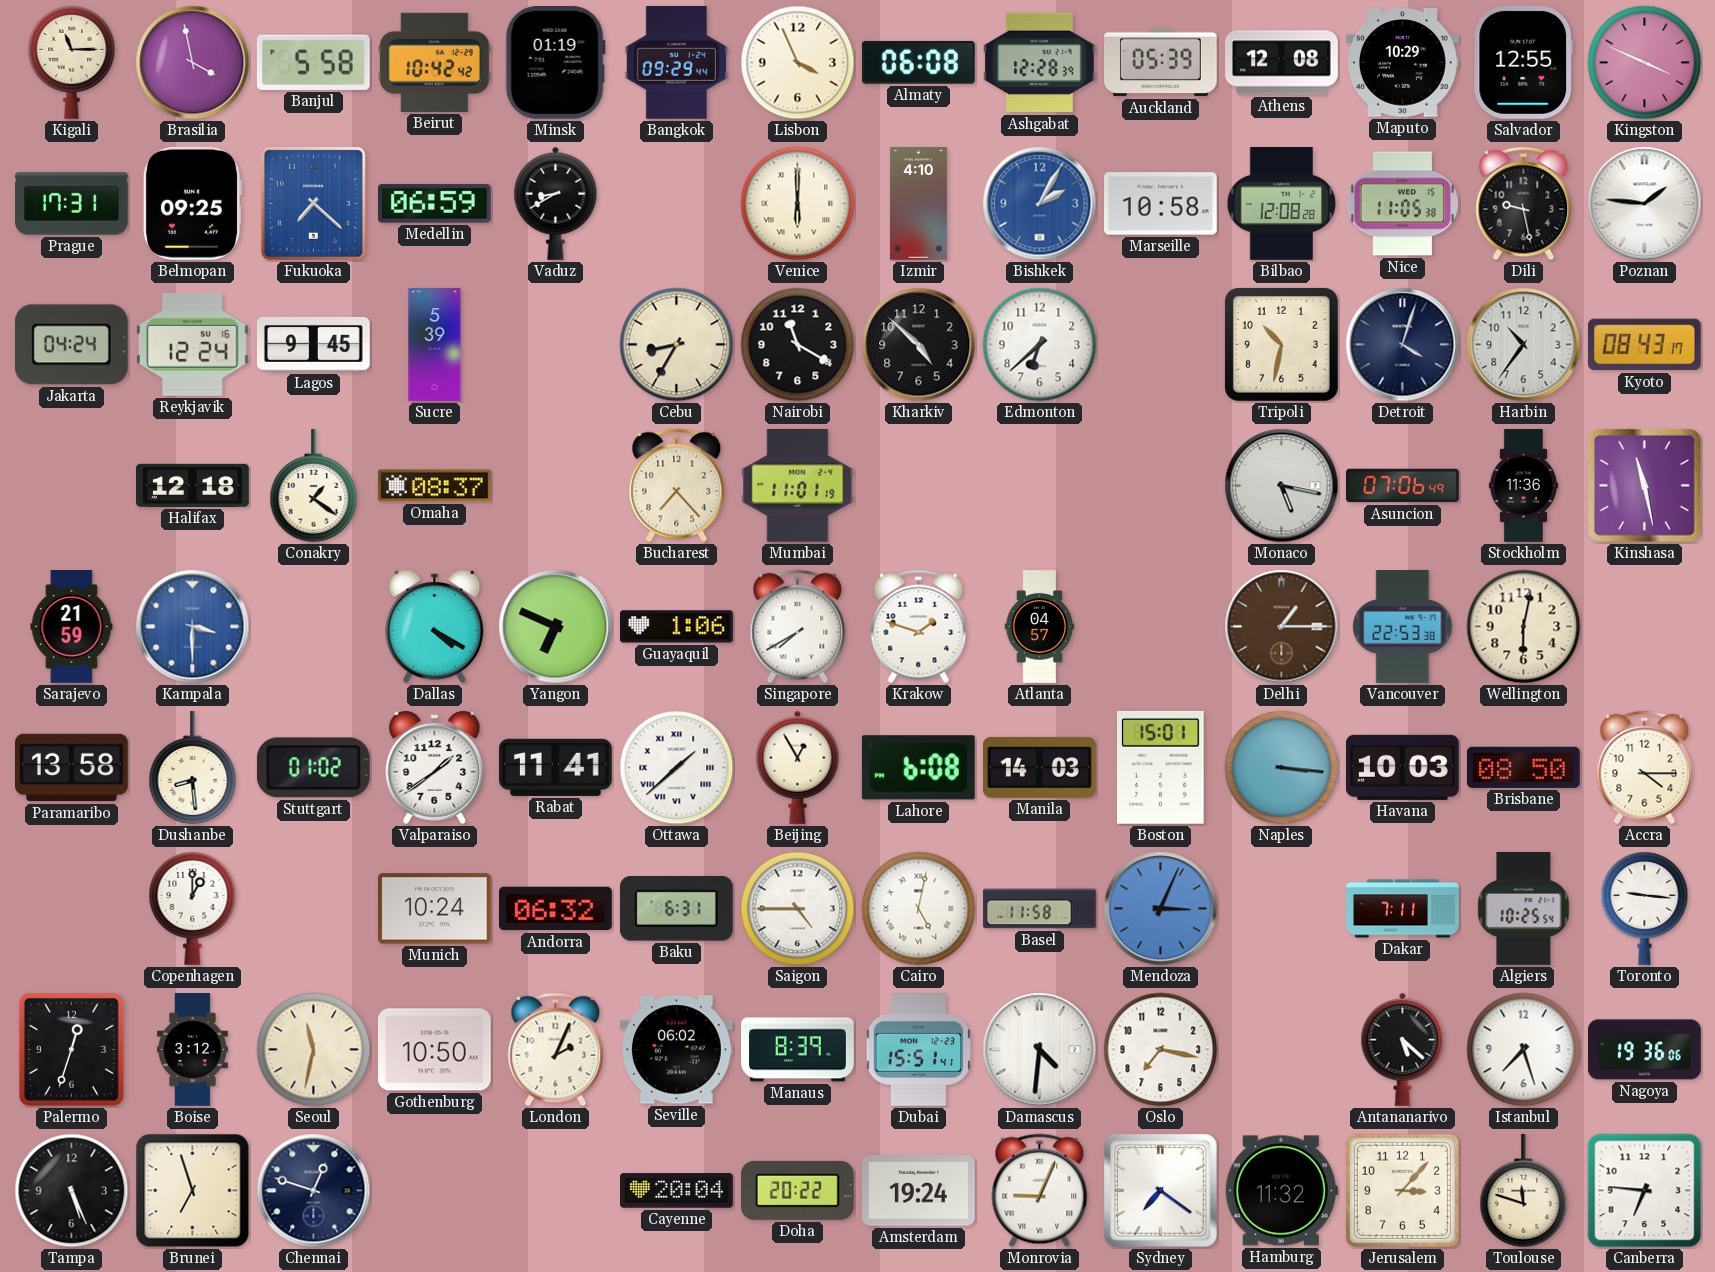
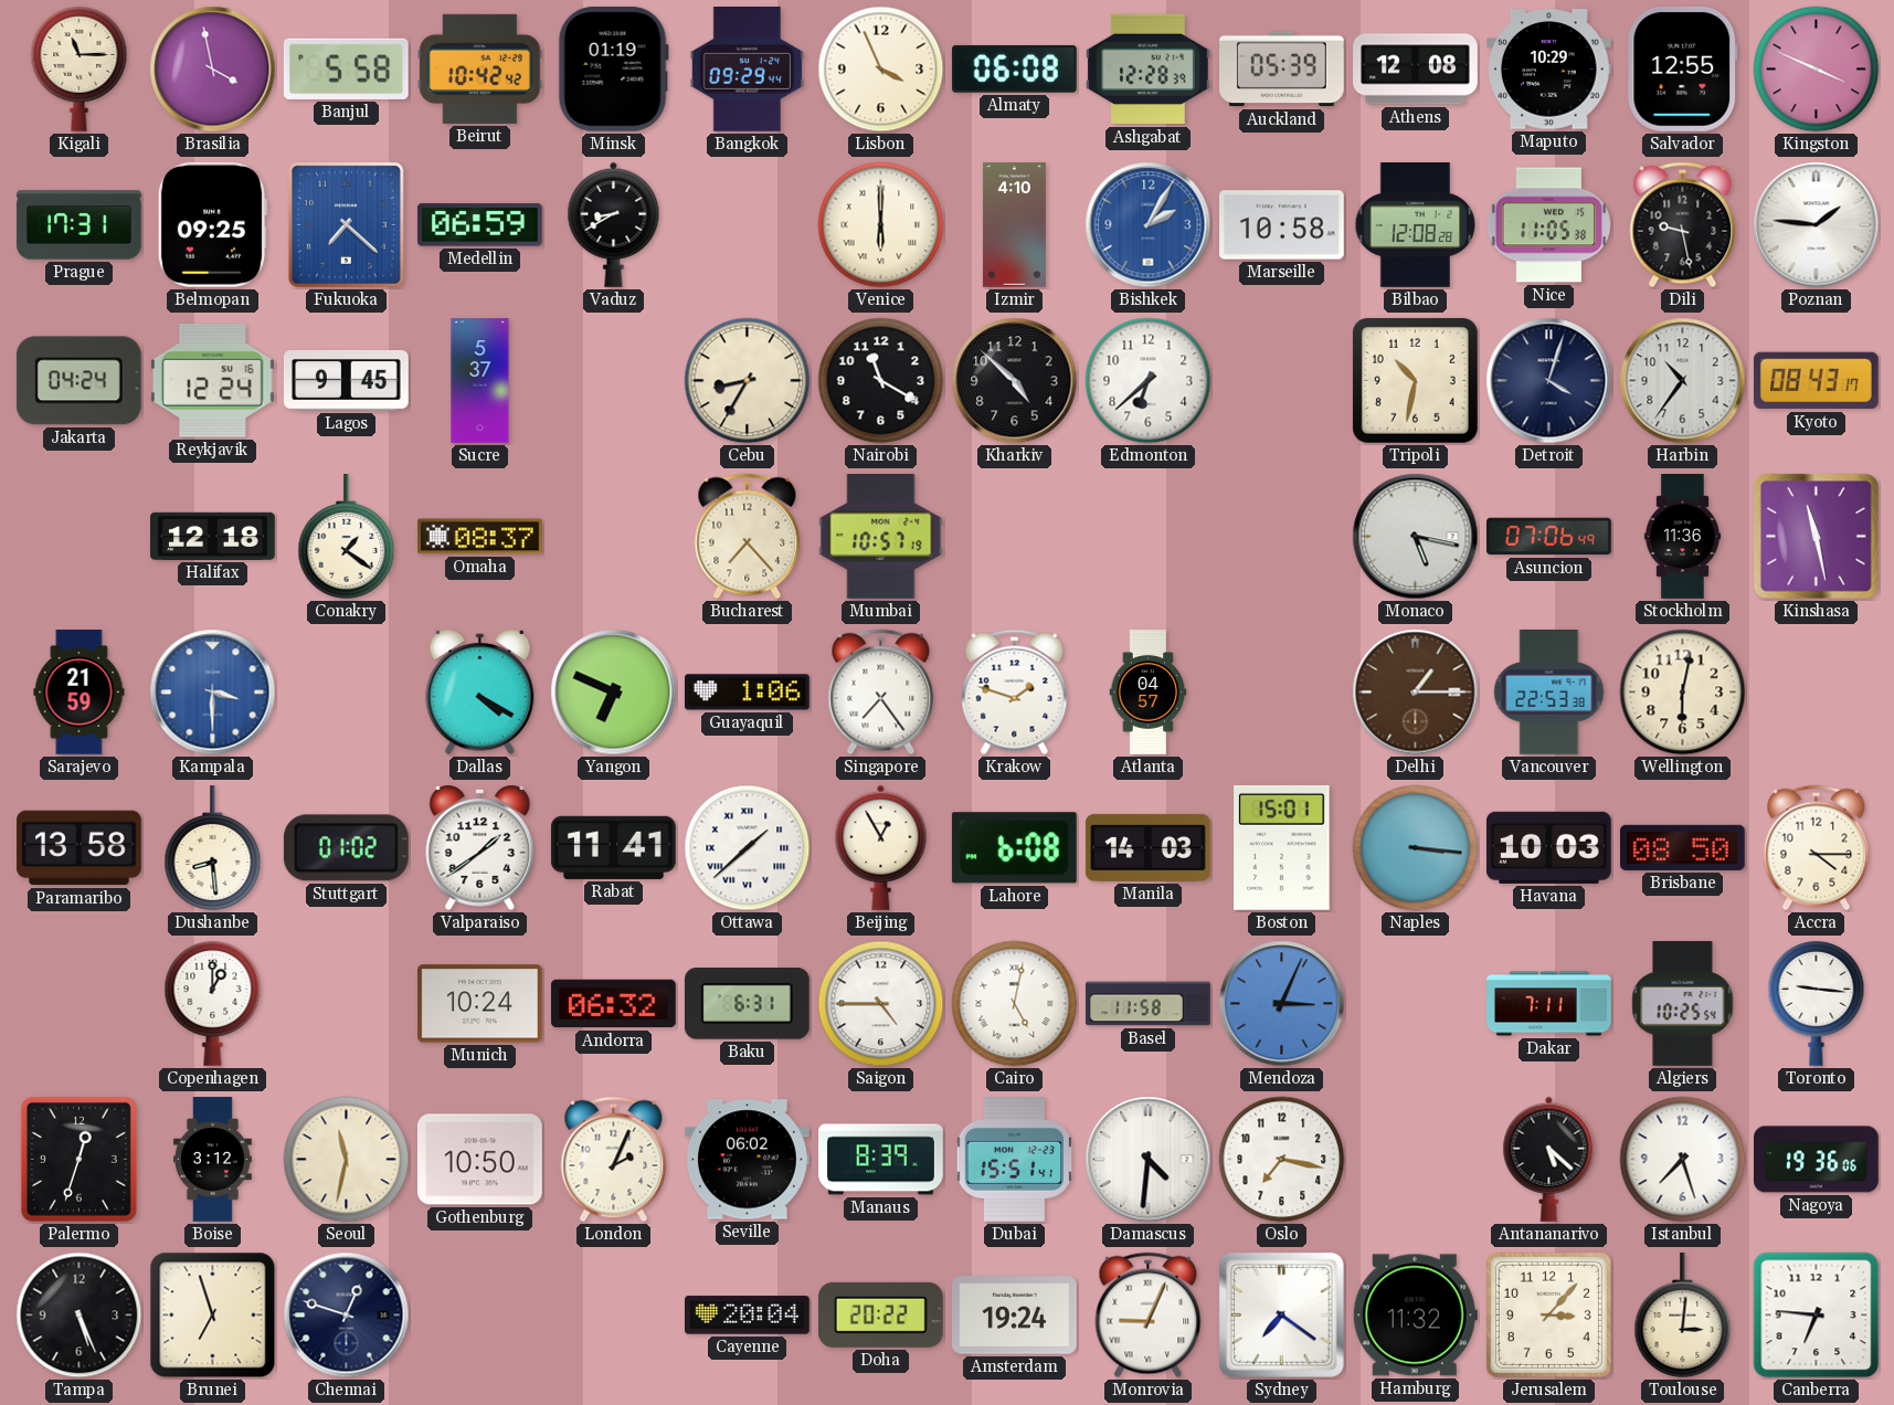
Sucre: 5:39 -> 5:37 (480, 381)
Mumbai: 11:01 -> 10:57 (881, 537)
Singapore: 7:40 -> 7:24 (881, 693)
Toulouse: 11:48 -> 3:01 (1683, 1316)
